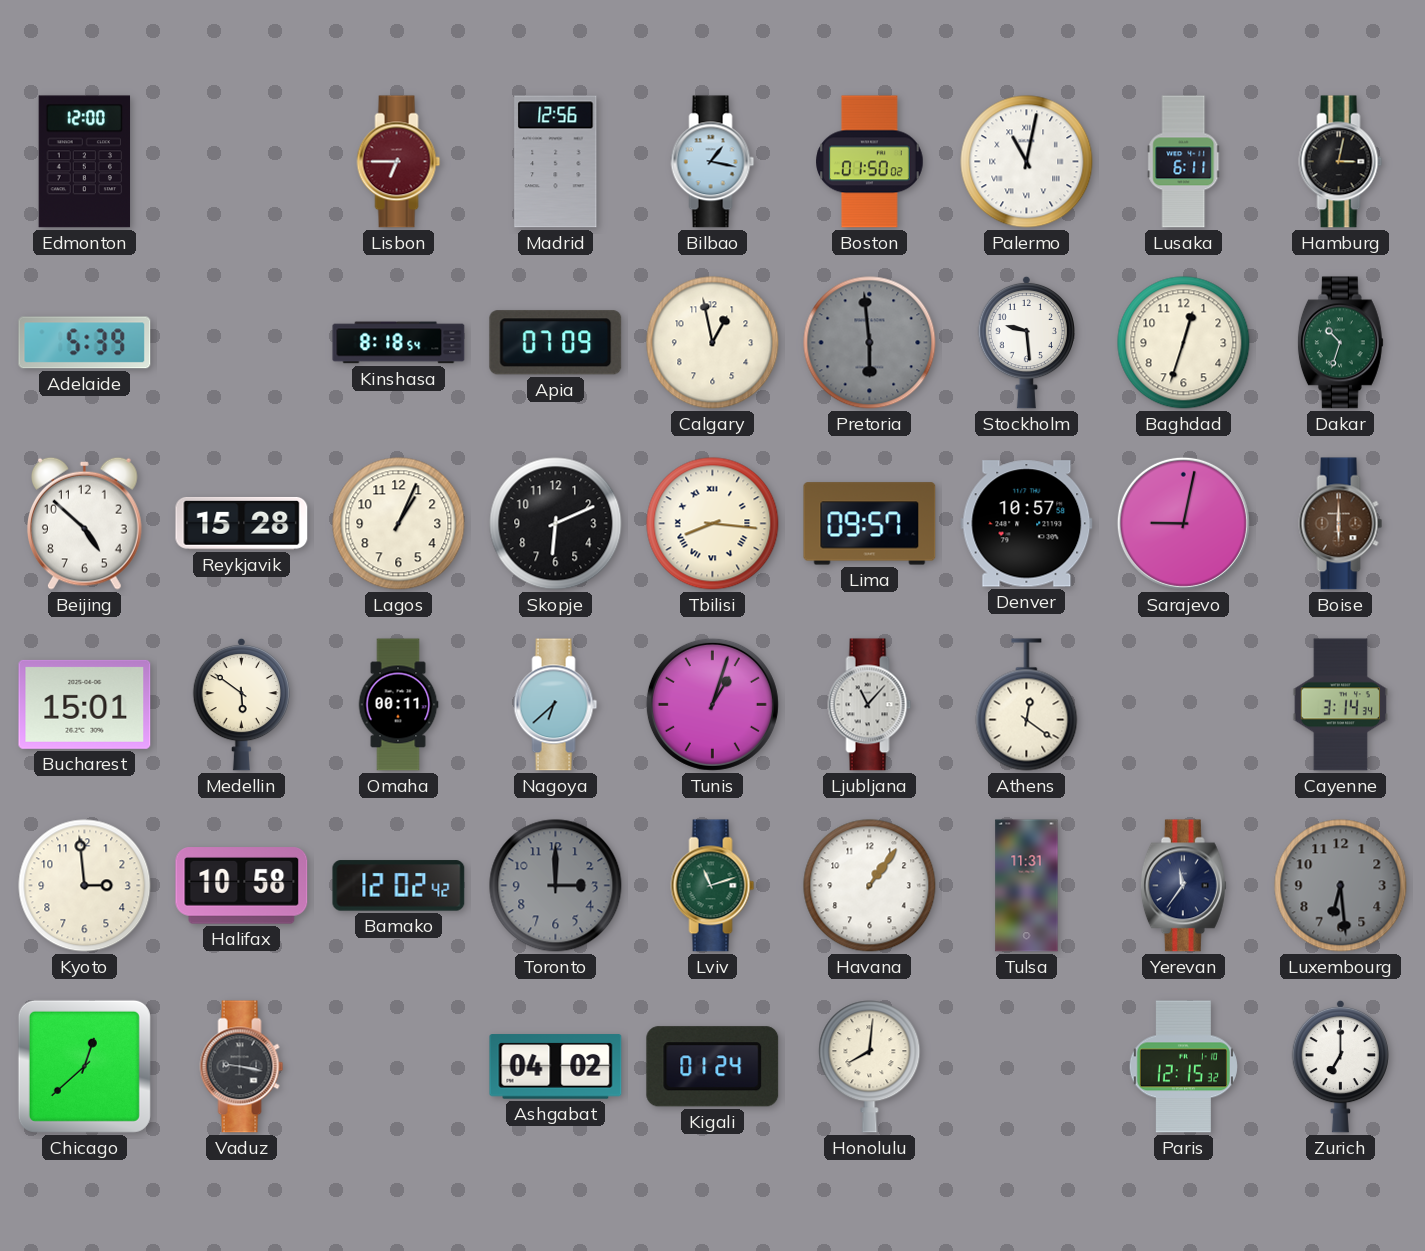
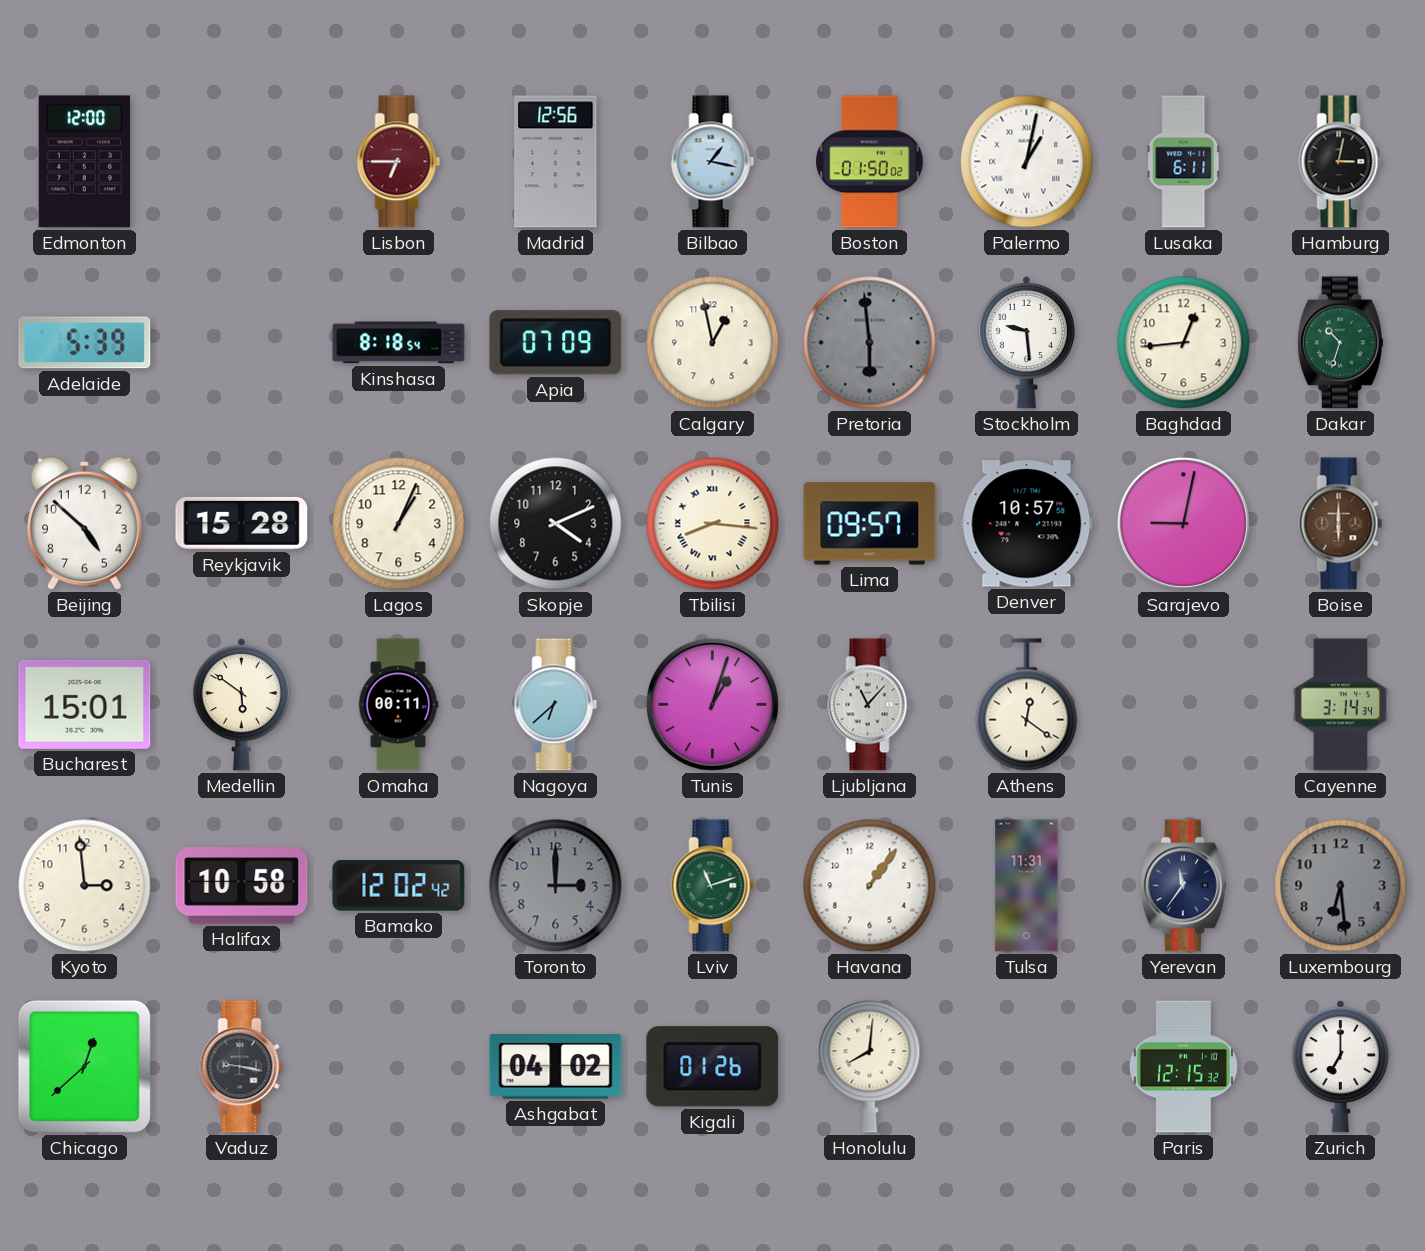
Palermo: 11:02 -> 1:02 (1027, 162)
Baghdad: 12:33 -> 12:44 (1184, 343)
Skopje: 6:11 -> 4:11 (556, 524)
Kigali: 01:24 -> 01:26 (713, 1067)
